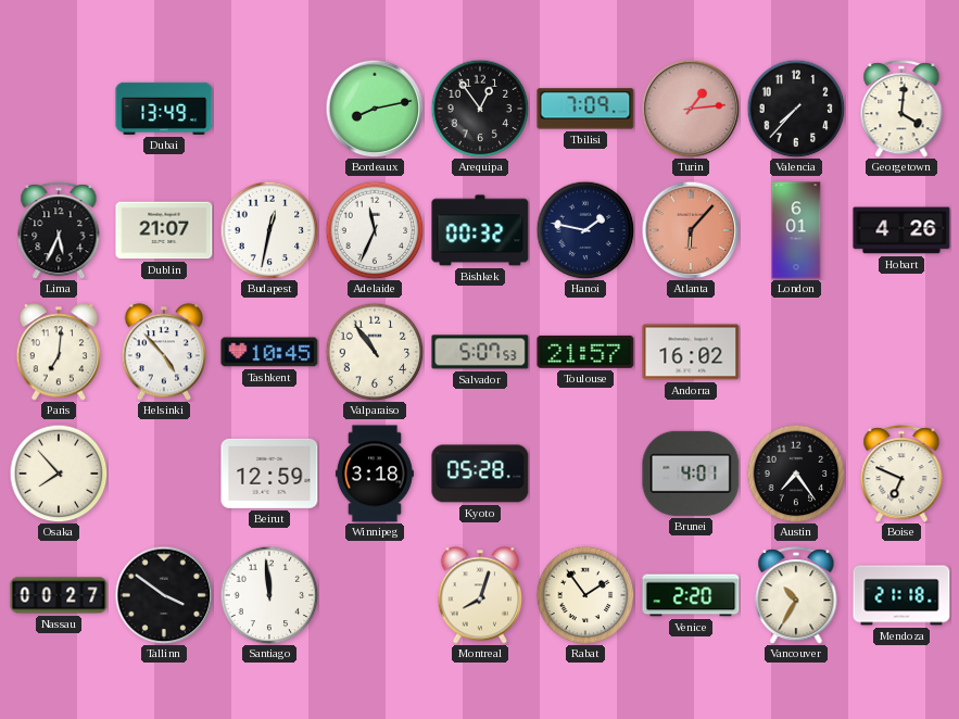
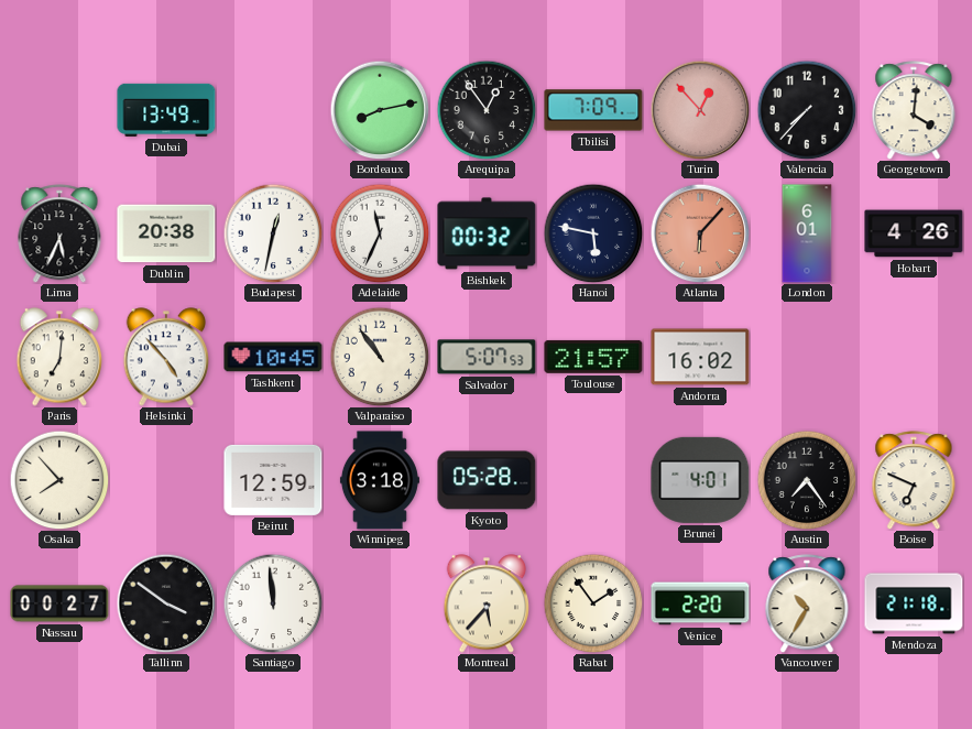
Turin: 1:14 -> 12:53 (700, 110)
Dublin: 21:07 -> 20:38 (166, 233)
Hanoi: 1:47 -> 5:47 (593, 233)
Montreal: 8:03 -> 5:37 (487, 603)
